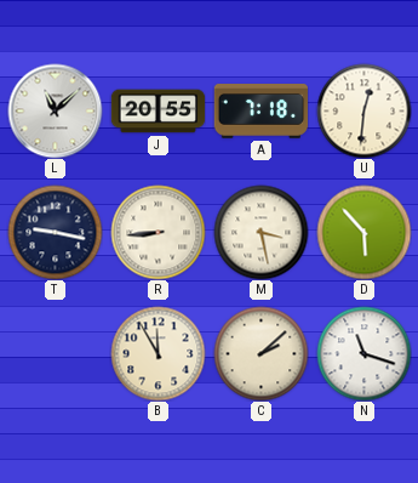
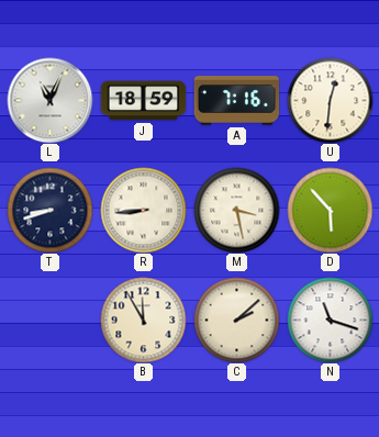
L: 11:08 -> 11:04 (49, 100)
J: 20:55 -> 18:59 (143, 101)
A: 7:18 -> 7:16 (236, 101)
T: 9:17 -> 8:42 (49, 210)
